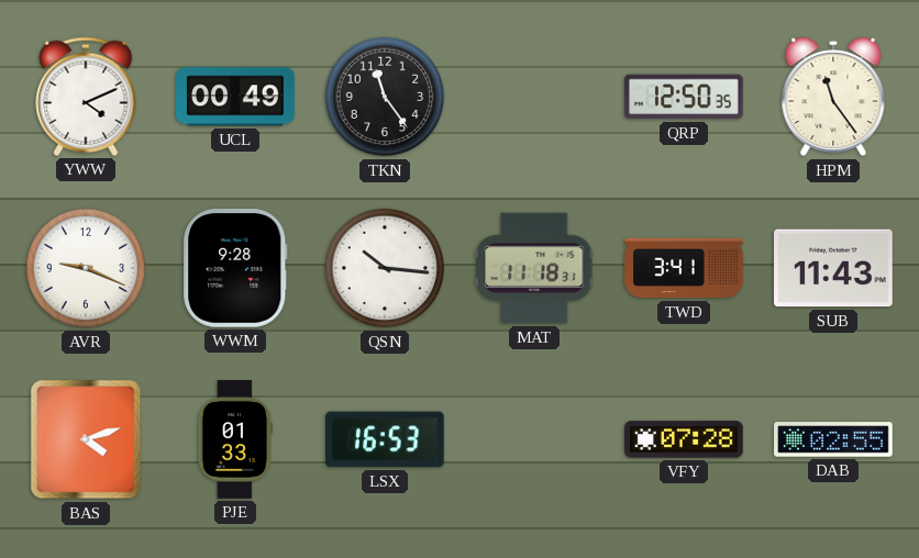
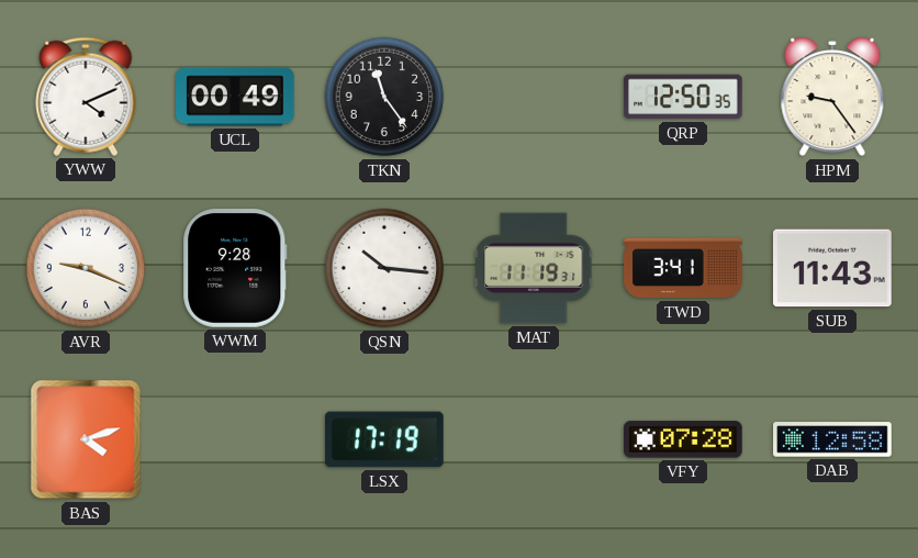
HPM: 11:24 -> 9:24 (832, 97)
MAT: 11:18 -> 11:19 (535, 268)
PJE: 01:33 -> none (235, 439)
LSX: 16:53 -> 17:19 (385, 439)
DAB: 02:55 -> 12:58 (832, 439)
